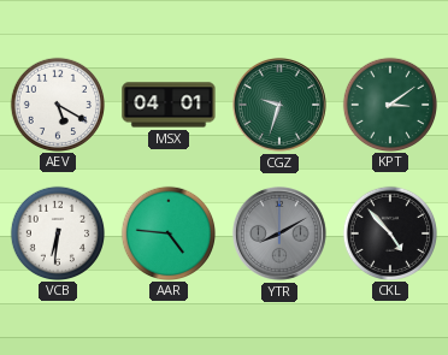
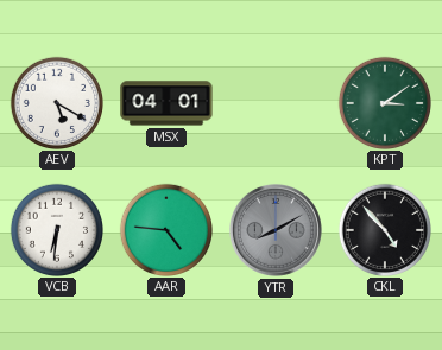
CGZ: 9:33 -> none (279, 105)
